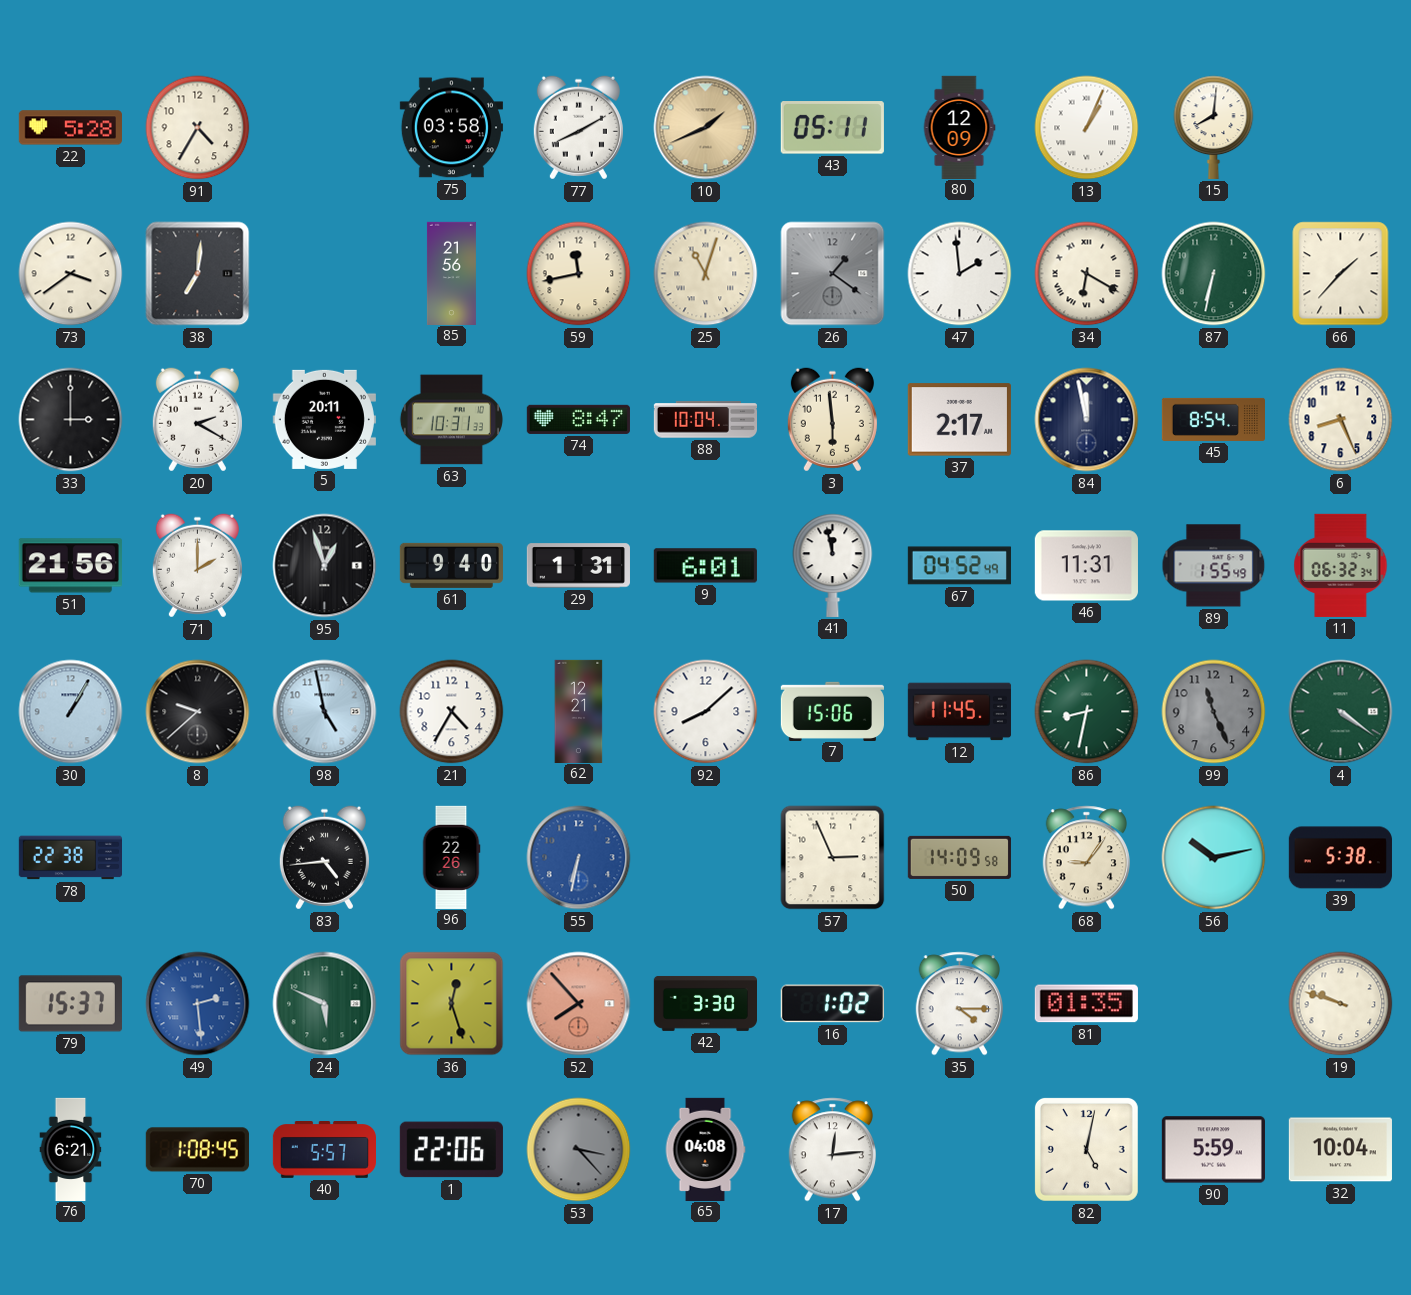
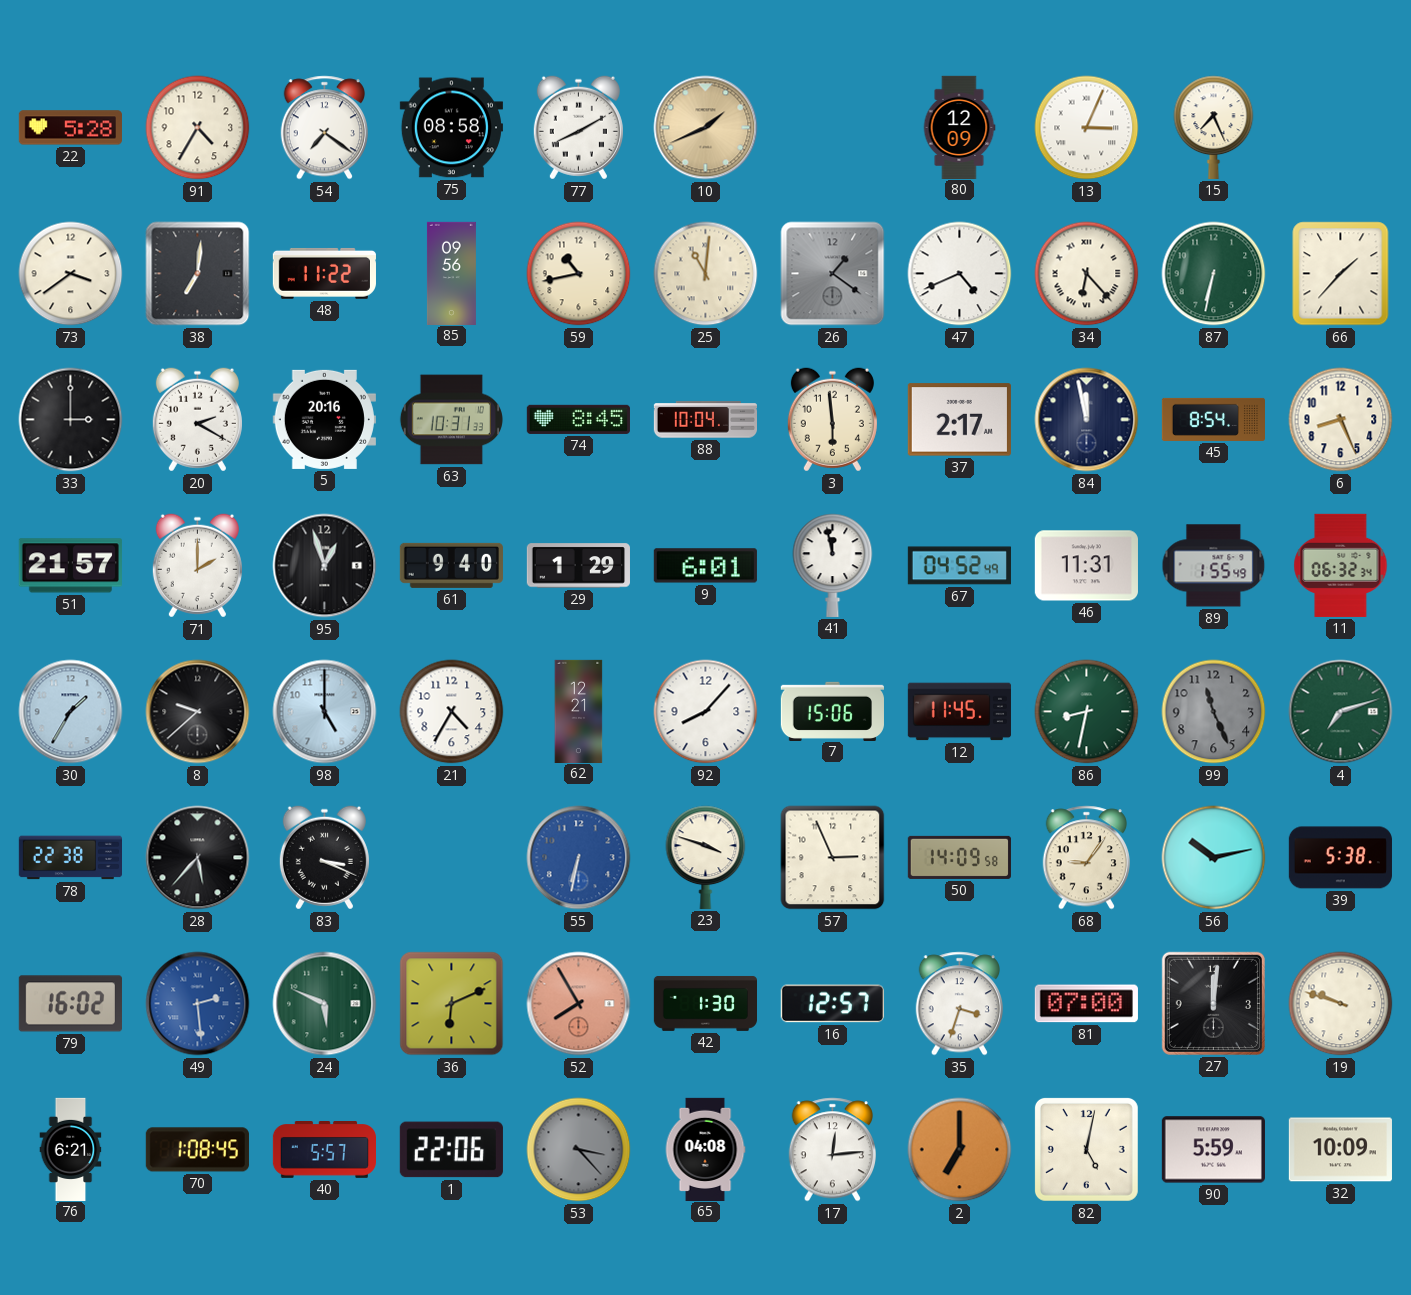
54: none -> 7:21 (324, 128)
75: 03:58 -> 08:58 (451, 128)
43: 05:11 -> none (832, 128)
13: 1:04 -> 3:04 (1087, 128)
15: 8:01 -> 7:26 (1214, 127)
48: none -> 11:22 (324, 273)
85: 21:56 -> 09:56 (451, 273)
59: 11:43 -> 10:43 (579, 274)
25: 11:03 -> 11:01 (706, 274)
47: 1:59 -> 4:41 (960, 274)
34: 6:20 -> 6:23 (1087, 274)
5: 20:11 -> 20:16 (324, 419)
74: 8:47 -> 8:45 (578, 419)
51: 21:56 -> 21:57 (70, 566)
29: 1:31 -> 1:29 (578, 566)
30: 1:05 -> 1:35 (71, 712)
98: 4:58 -> 5:00 (325, 712)
92: 8:08 -> 8:07 (706, 712)
4: 4:21 -> 7:12 (1341, 712)
28: none -> 5:37 (198, 858)
83: 4:44 -> 3:19 (324, 858)
96: 22:26 -> none (451, 857)
23: none -> 3:48 (706, 857)
79: 15:37 -> 16:02 (70, 1004)
36: 12:27 -> 6:11 (452, 1004)
52: 7:53 -> 7:55 (579, 1004)
42: 3:30 -> 1:30 (705, 1003)
16: 1:02 -> 12:57 (832, 1004)
35: 4:15 -> 3:33 (959, 1004)
81: 01:35 -> 07:00 (1086, 1004)
27: none -> 12:01 (1213, 1003)
2: none -> 7:00 (960, 1150)
32: 10:04 -> 10:09 (1340, 1150)
